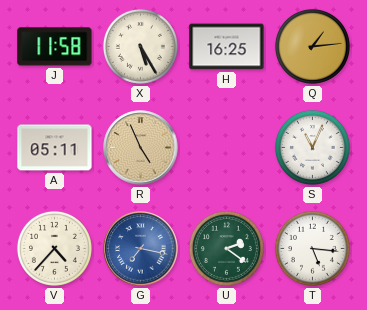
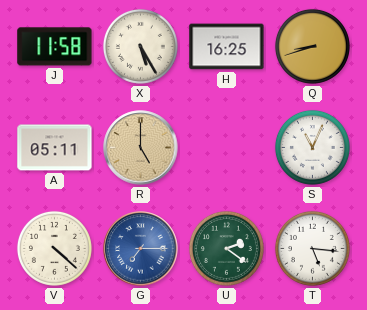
Q: 1:14 -> 8:42 (312, 46)
R: 4:56 -> 5:00 (141, 148)
V: 4:37 -> 4:22 (54, 248)
G: 7:17 -> 7:15 (141, 249)
